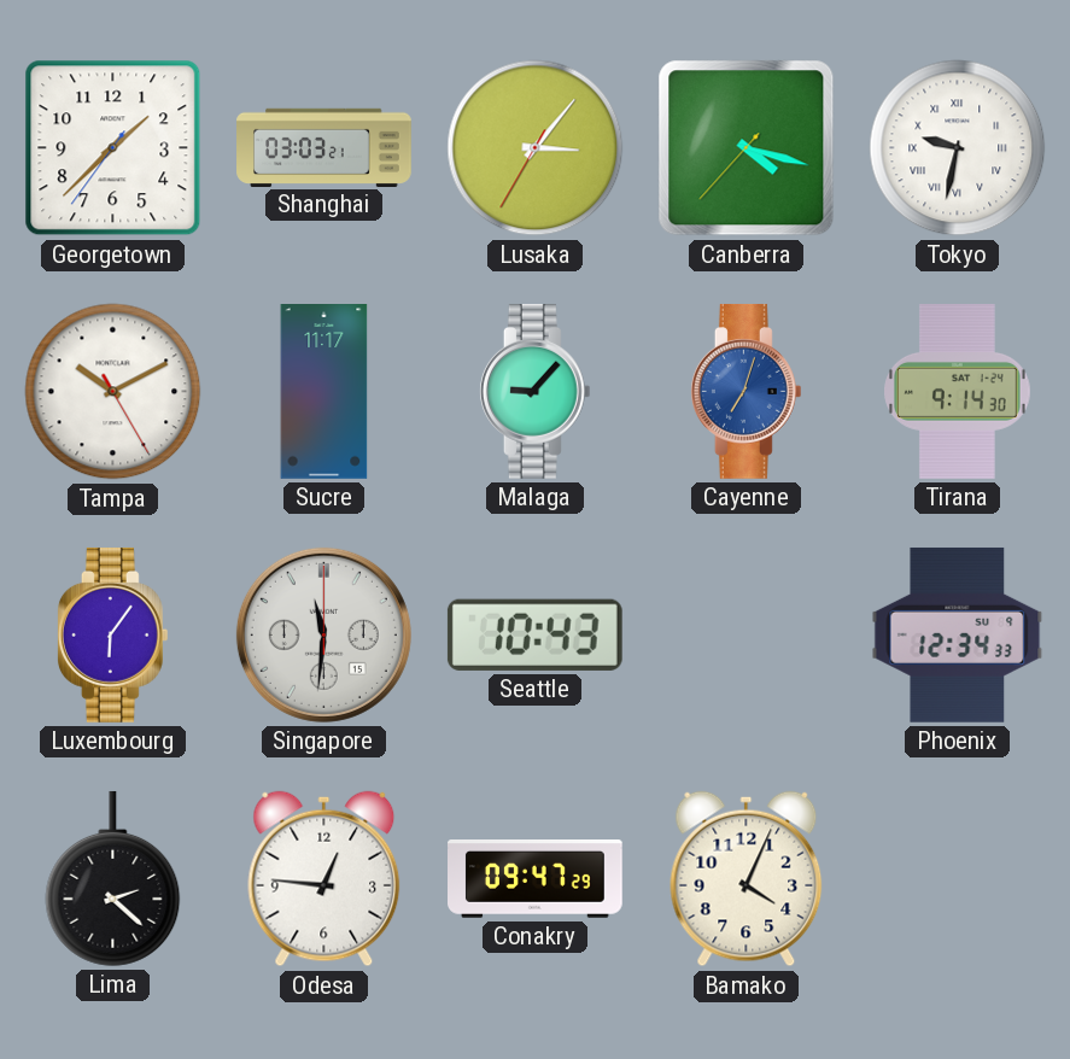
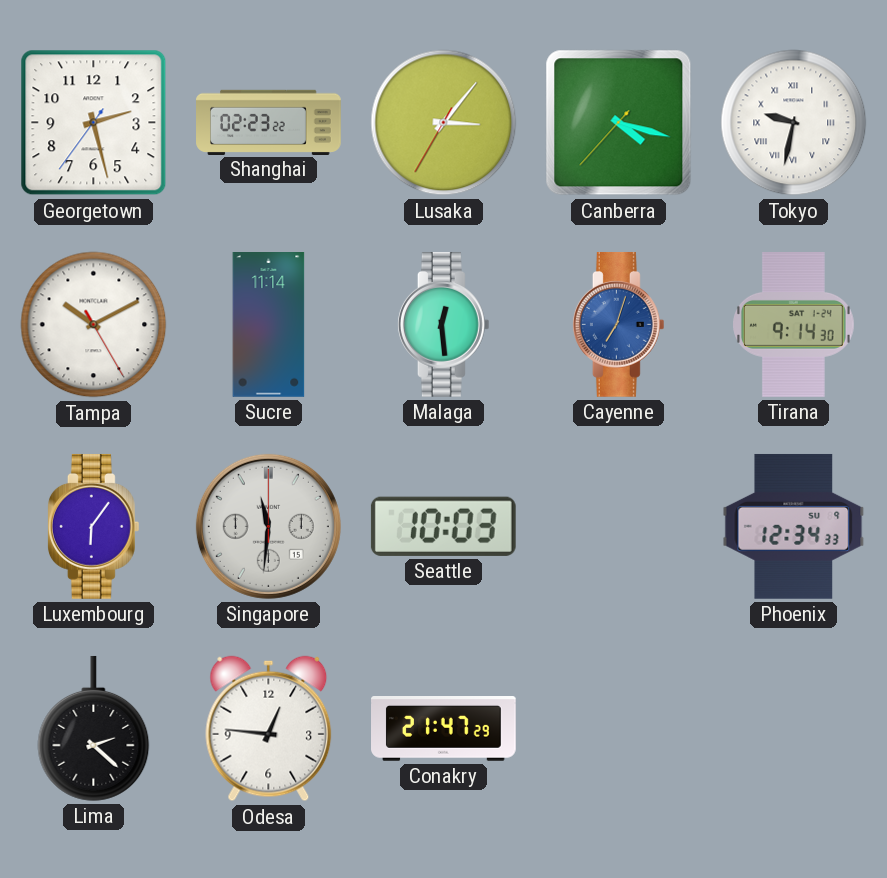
Georgetown: 1:37 -> 2:27 (94, 123)
Shanghai: 03:03 -> 02:23 (269, 122)
Sucre: 11:17 -> 11:14 (269, 325)
Malaga: 9:07 -> 12:29 (443, 325)
Seattle: 10:43 -> 10:03 (443, 526)
Conakry: 09:47 -> 21:47 (444, 729)
Bamako: 4:04 -> none (747, 879)
